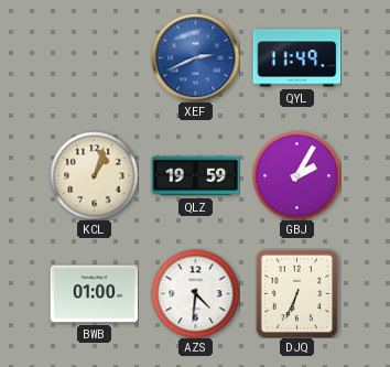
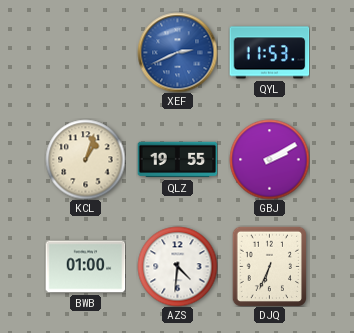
QYL: 11:49 -> 11:53 (269, 53)
QLZ: 19:59 -> 19:55 (177, 160)
GBJ: 2:05 -> 2:10 (269, 159)
